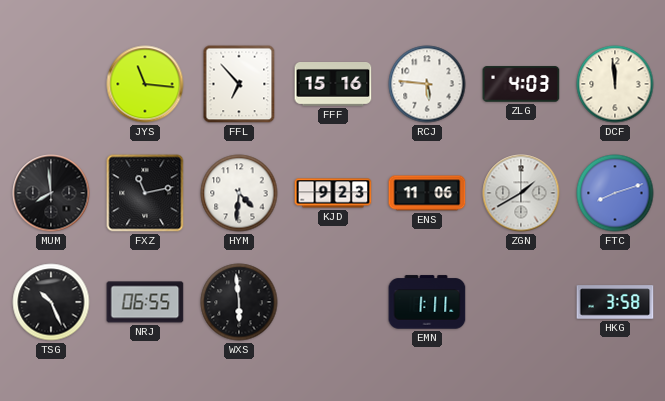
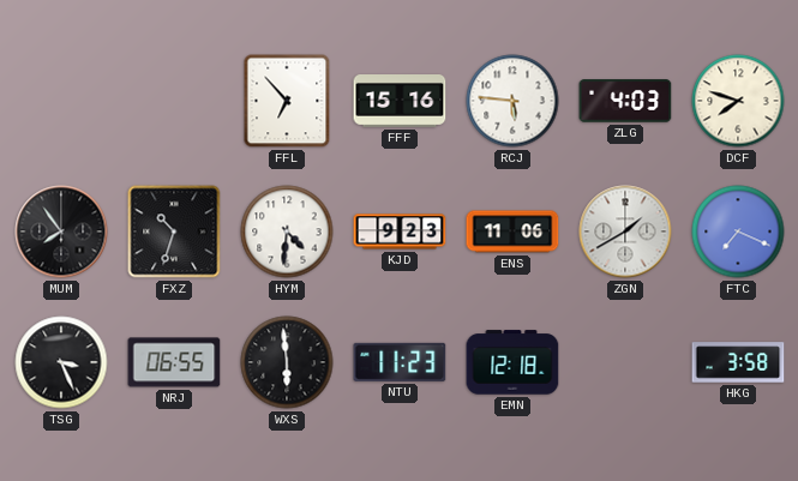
JYS: 11:16 -> none (145, 84)
DCF: 11:59 -> 7:48 (738, 101)
MUM: 7:59 -> 7:54 (61, 232)
FXZ: 11:13 -> 10:33 (174, 232)
FTC: 8:12 -> 7:19 (738, 232)
TSG: 10:26 -> 3:26 (61, 362)
NTU: none -> 11:23 (400, 362)
EMN: 1:11 -> 12:18 (512, 362)
